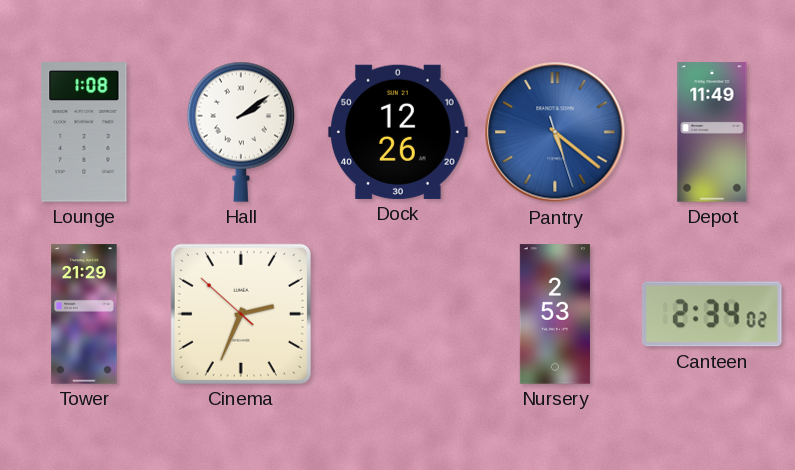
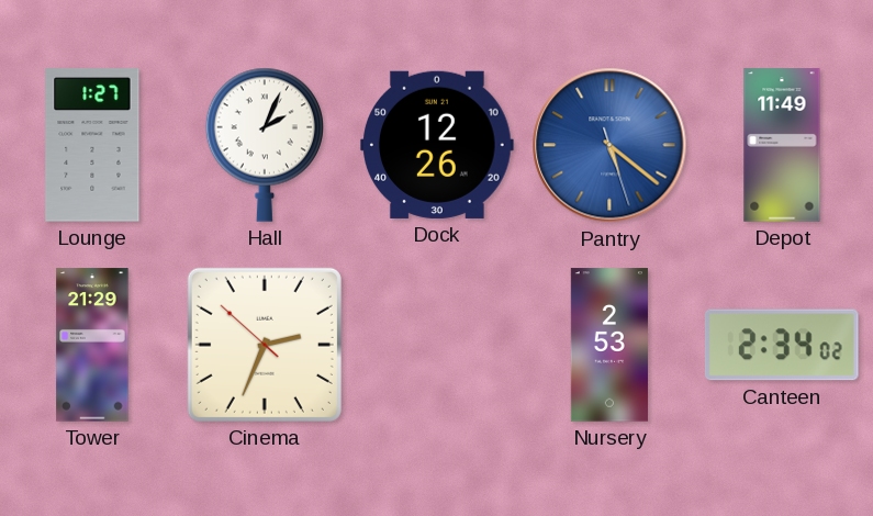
Lounge: 1:08 -> 1:27 (92, 145)
Hall: 2:09 -> 2:04 (265, 145)
